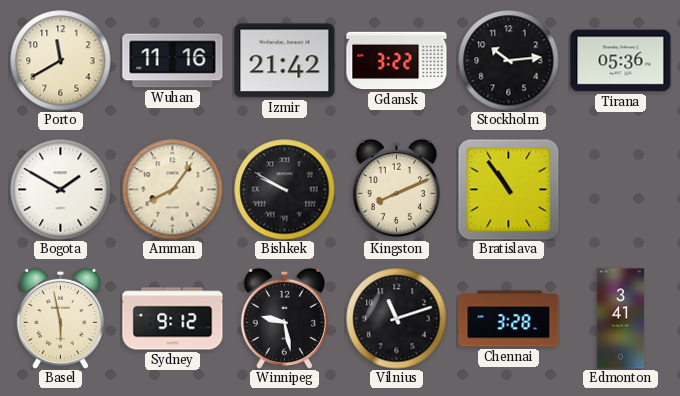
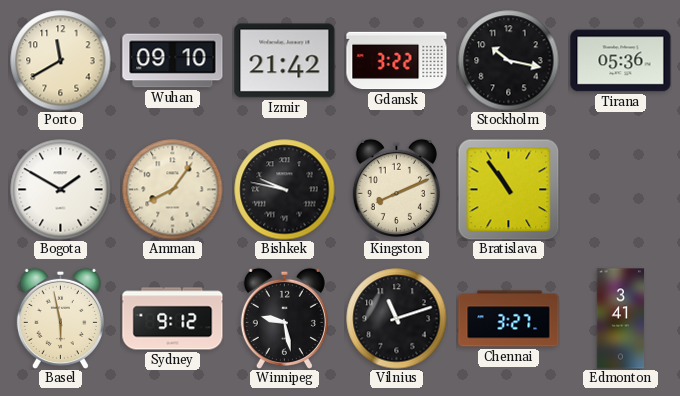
Wuhan: 11:16 -> 09:10 (173, 61)
Stockholm: 10:14 -> 10:17 (509, 61)
Bishkek: 9:50 -> 9:47 (285, 190)
Chennai: 3:28 -> 3:27 (509, 319)
